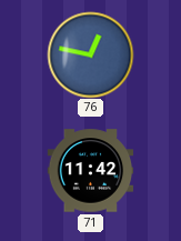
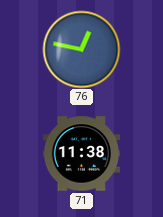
71: 11:42 -> 11:38 (81, 154)
